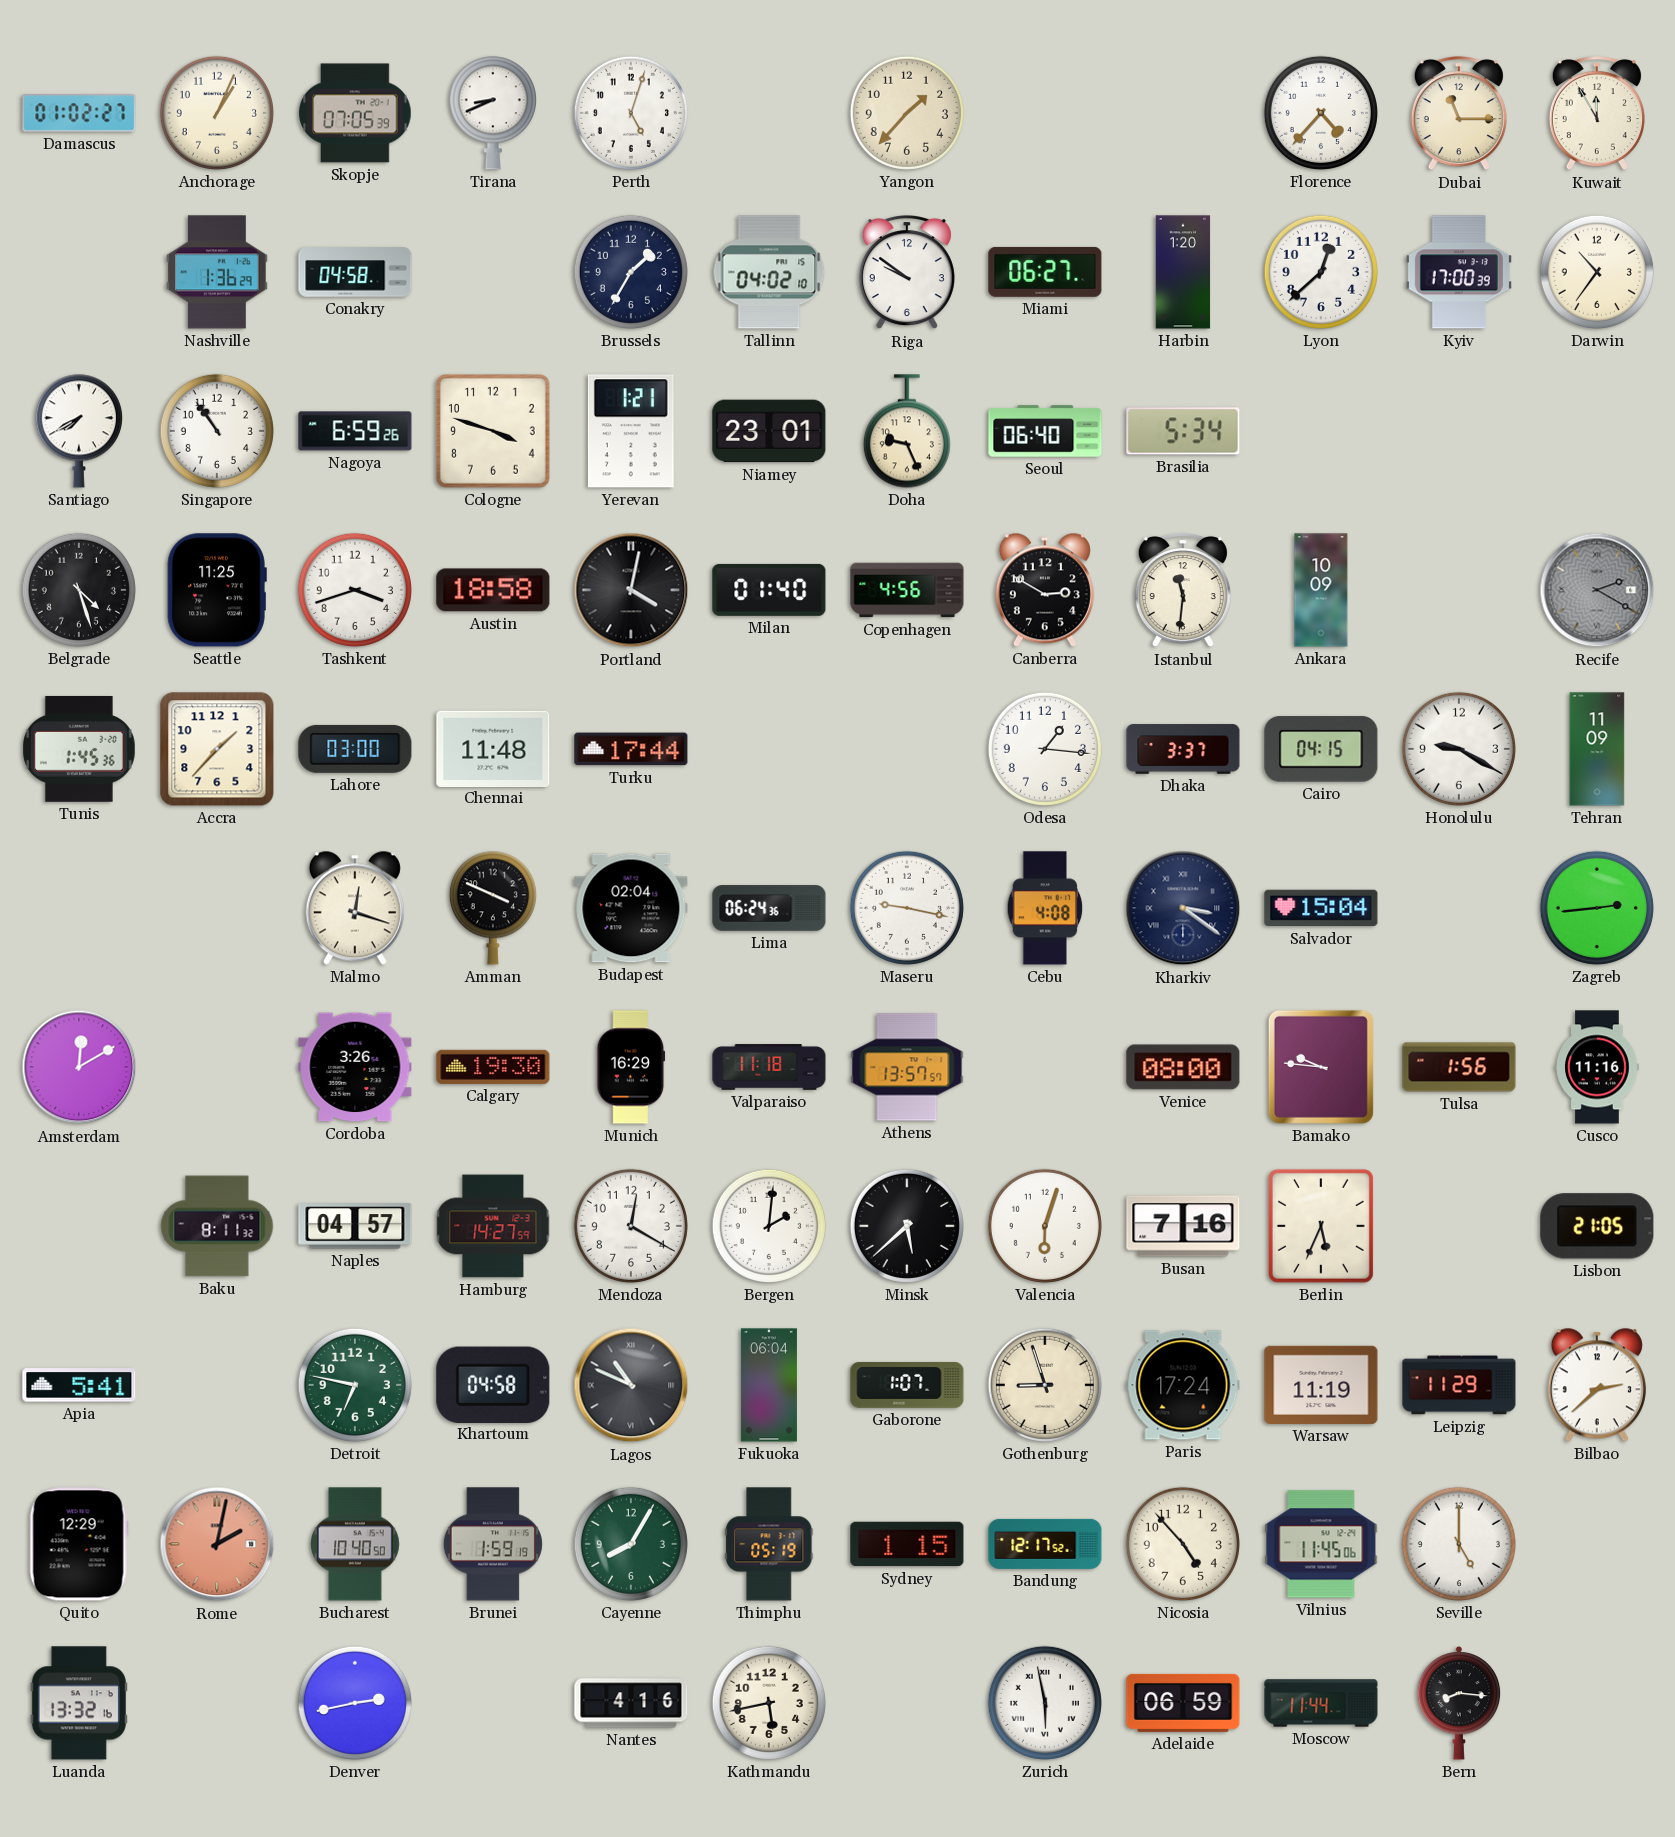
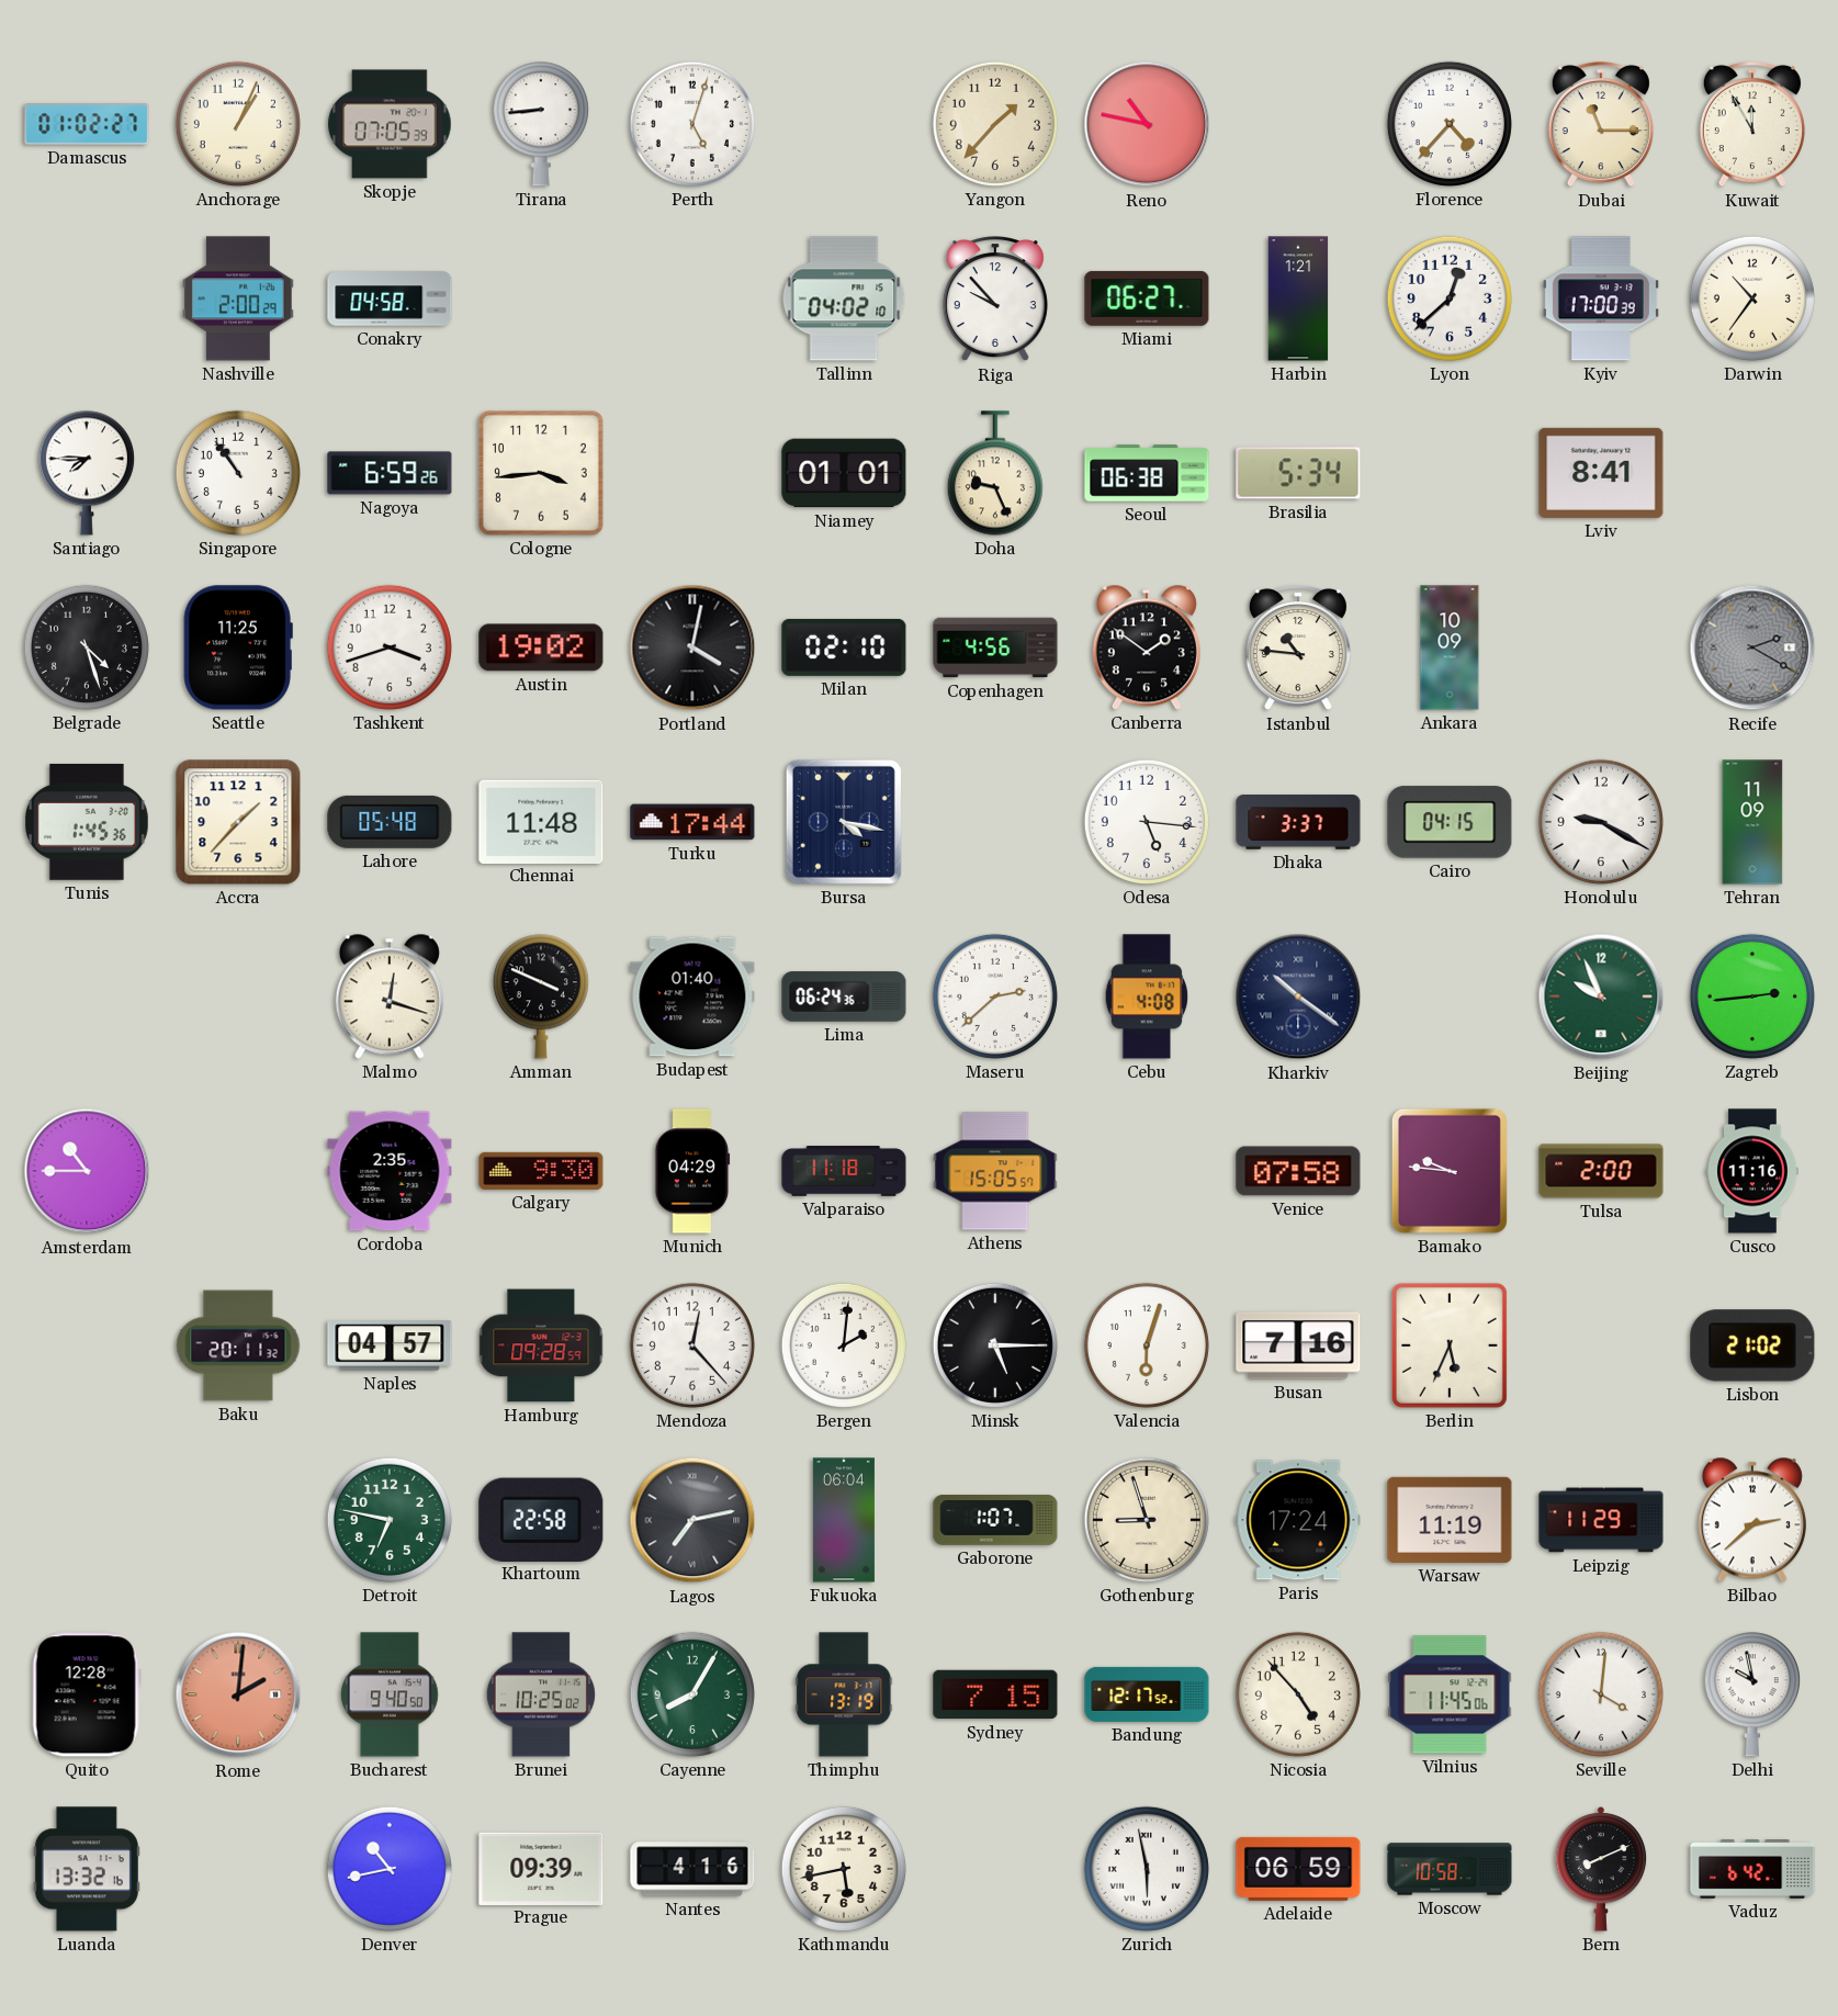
Tirana: 8:41 -> 8:44 (541, 124)
Reno: none -> 10:47 (1147, 124)
Nashville: 1:36 -> 2:00 (238, 299)
Brussels: 1:35 -> none (631, 272)
Riga: 9:51 -> 9:53 (995, 300)
Harbin: 1:20 -> 1:21 (1298, 299)
Santiago: 7:40 -> 7:45 (87, 473)
Cologne: 3:48 -> 3:44 (542, 474)
Yerevan: 1:21 -> none (631, 431)
Niamey: 23:01 -> 01:01 (844, 473)
Seoul: 06:40 -> 06:38 (1147, 473)
Lviv: none -> 8:41 (1601, 473)
Austin: 18:58 -> 19:02 (541, 647)
Milan: 01:40 -> 02:10 (844, 647)
Canberra: 2:50 -> 1:51 (1147, 647)
Istanbul: 11:31 -> 10:46 (1298, 649)
Lahore: 03:00 -> 05:48 (390, 822)
Bursa: none -> 4:17 (844, 822)
Odesa: 1:16 -> 5:16 (1147, 822)
Budapest: 02:04 -> 01:40 (692, 996)
Maseru: 9:17 -> 2:38 (995, 996)
Kharkiv: 3:21 -> 10:21 (1298, 996)
Salvador: 15:04 -> none (1321, 908)
Beijing: none -> 9:56 (1601, 996)
Amsterdam: 12:10 -> 10:45 (87, 1171)
Cordoba: 3:26 -> 2:35 (390, 1171)
Calgary: 19:30 -> 9:30 (541, 1171)
Munich: 16:29 -> 04:29 (692, 1171)
Athens: 13:57 -> 15:05 (995, 1171)
Venice: 08:00 -> 07:58 (1298, 1171)
Tulsa: 1:56 -> 2:00 (1601, 1171)
Baku: 8:11 -> 20:11 (238, 1345)
Hamburg: 14:27 -> 09:28 (541, 1345)
Mendoza: 12:20 -> 12:23 (692, 1345)
Minsk: 5:38 -> 5:15 (995, 1345)
Lisbon: 21:05 -> 21:02 (1752, 1345)
Apia: 5:41 -> none (79, 1385)
Khartoum: 04:58 -> 22:58 (541, 1519)
Lagos: 10:49 -> 7:13 (692, 1520)
Quito: 12:29 -> 12:28 (87, 1694)
Rome: 2:02 -> 2:01 (238, 1694)
Bucharest: 10:40 -> 9:40 (391, 1694)
Brunei: 1:59 -> 10:25 (541, 1694)
Thimphu: 05:19 -> 13:19 (844, 1694)
Sydney: 1:15 -> 7:15 (995, 1694)
Seville: 5:00 -> 4:01 (1601, 1694)
Delhi: none -> 9:58 (1752, 1694)
Denver: 2:43 -> 10:43 (390, 1869)
Prague: none -> 09:39 (541, 1868)
Moscow: 11:44 -> 10:58 (1450, 1869)
Bern: 8:16 -> 8:11 (1601, 1870)
Vaduz: none -> 6:42 (1752, 1869)
